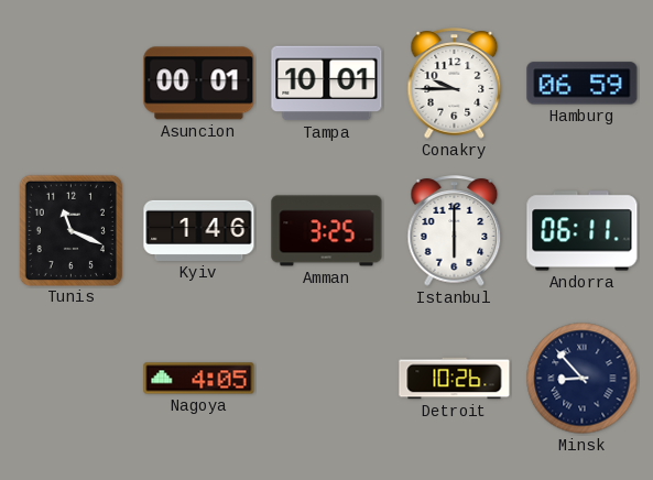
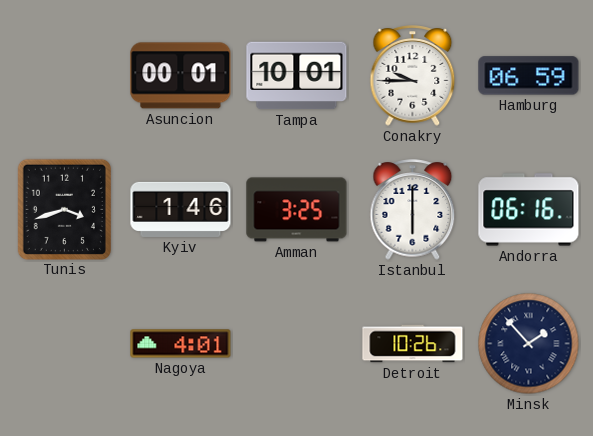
Tunis: 11:19 -> 3:42 (64, 209)
Andorra: 06:11 -> 06:16 (529, 210)
Nagoya: 4:05 -> 4:01 (181, 344)
Minsk: 8:53 -> 1:53 (529, 344)
